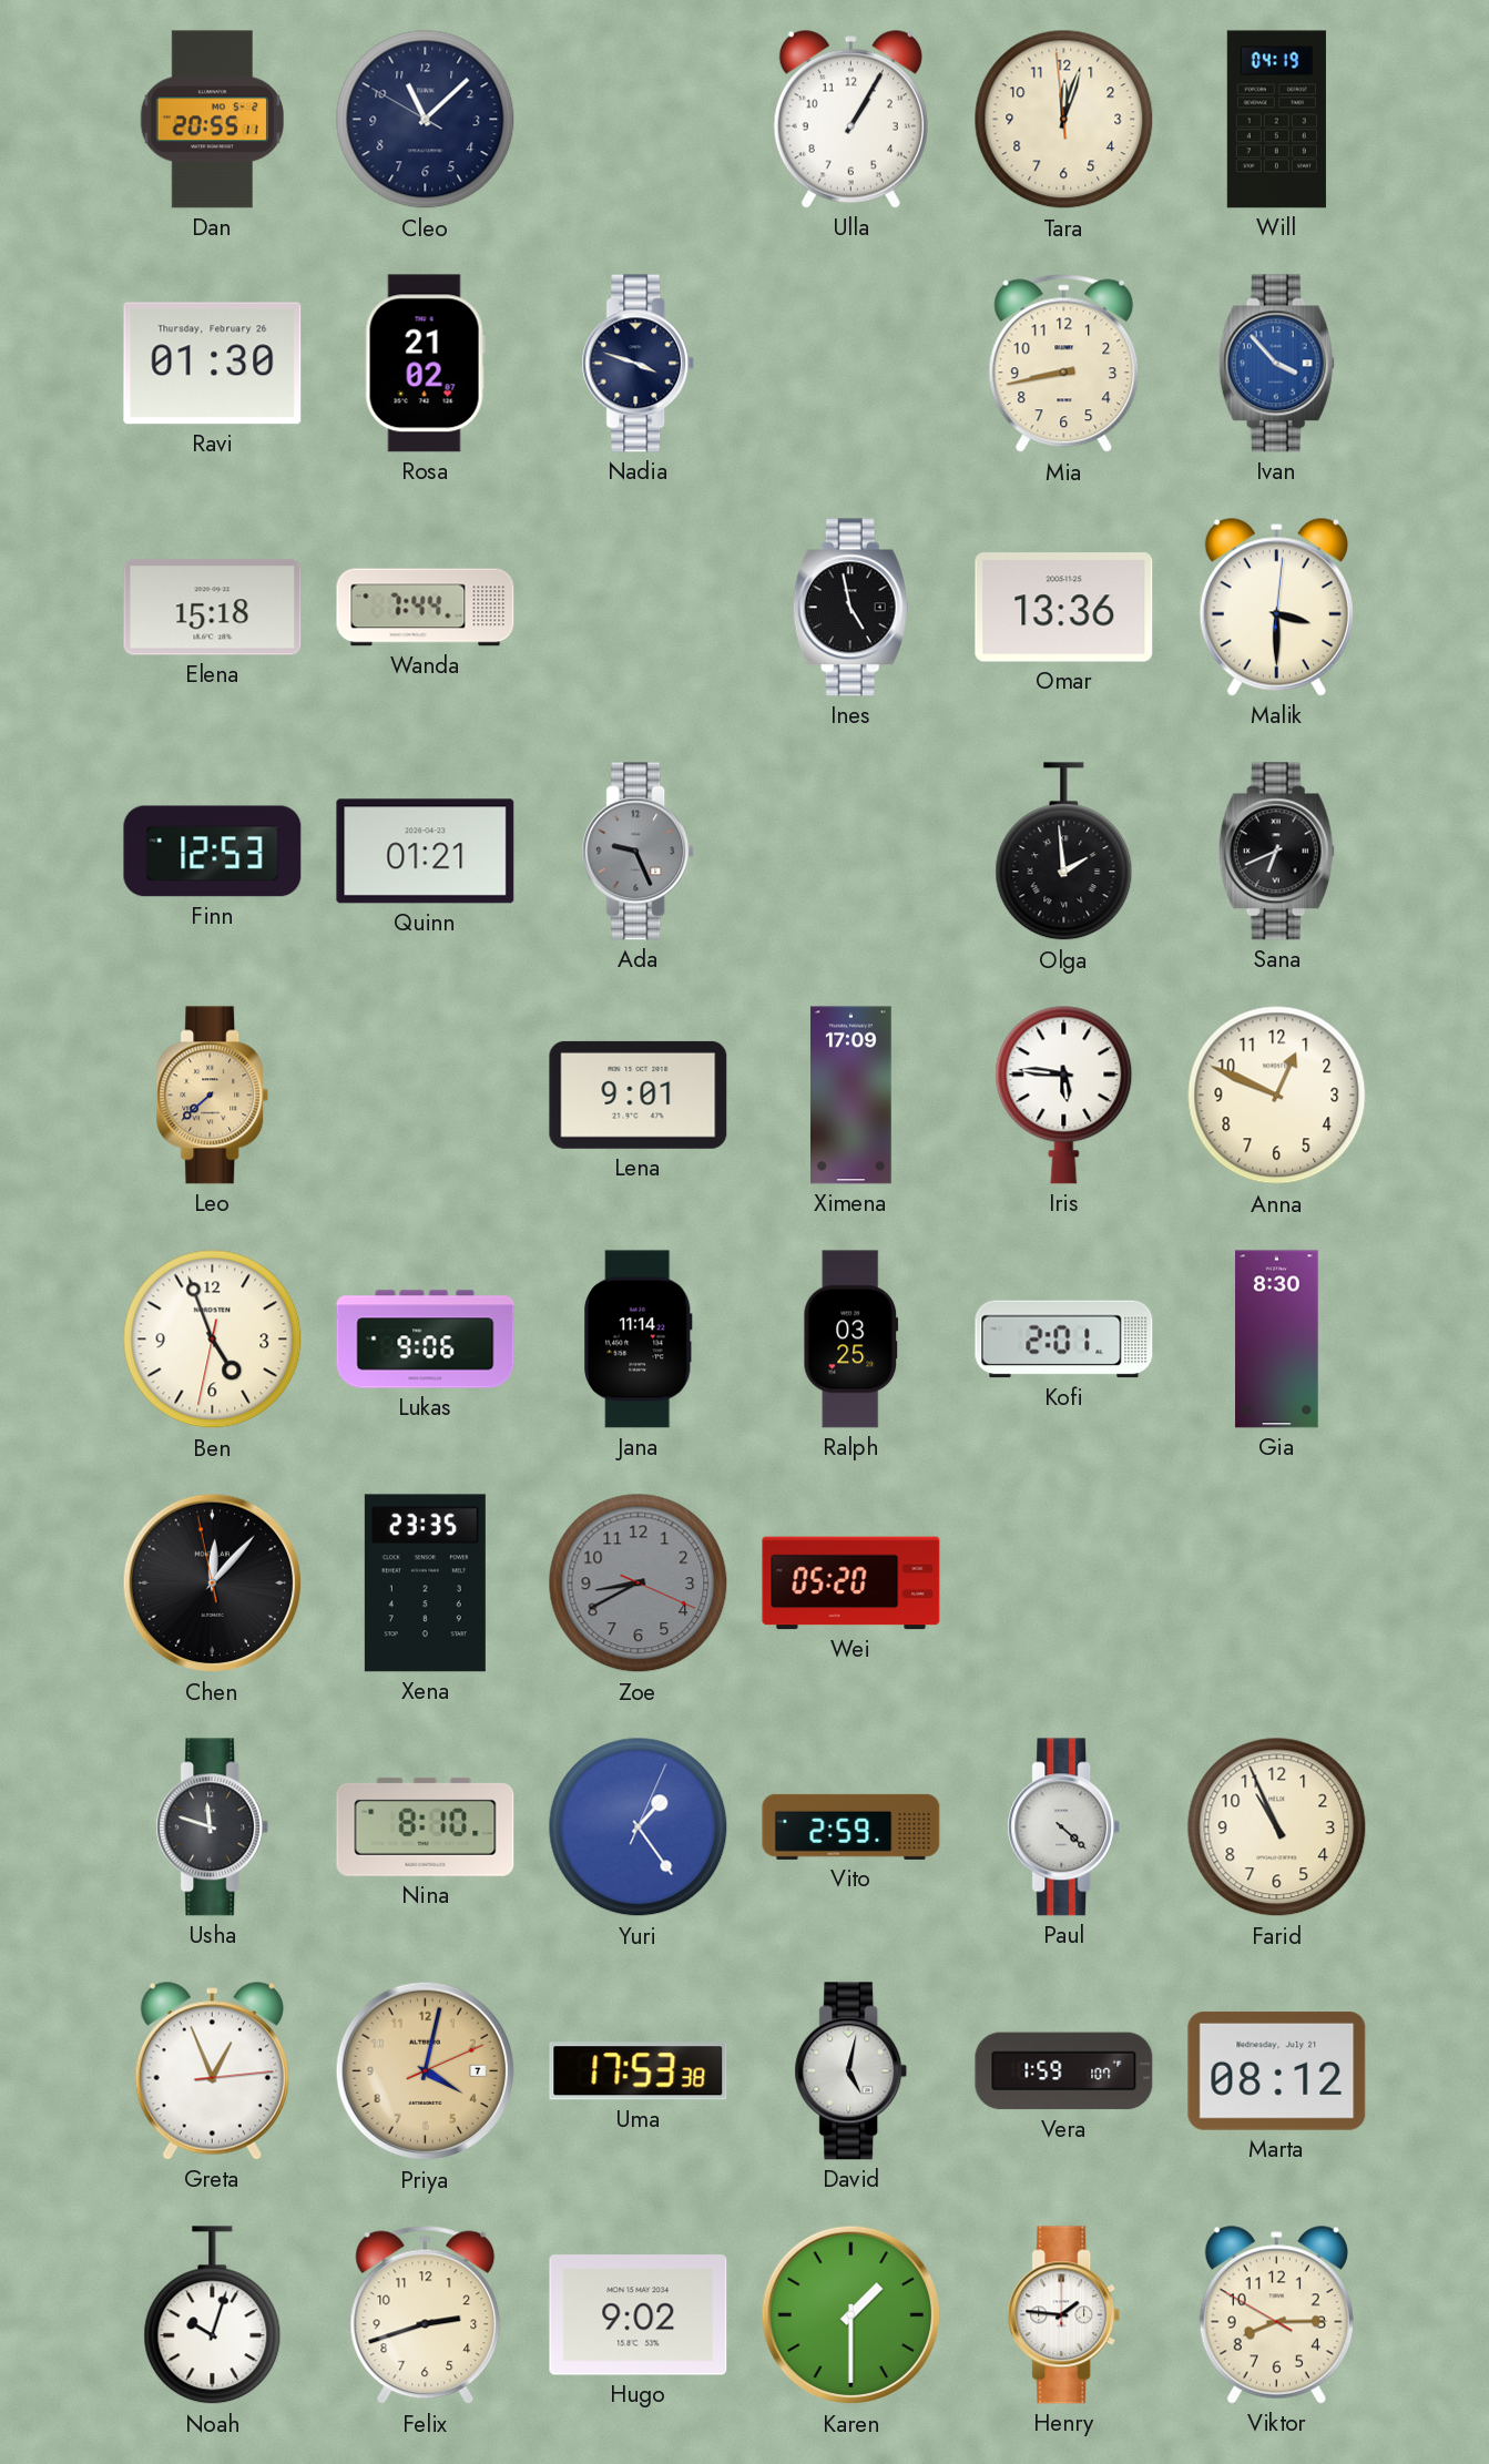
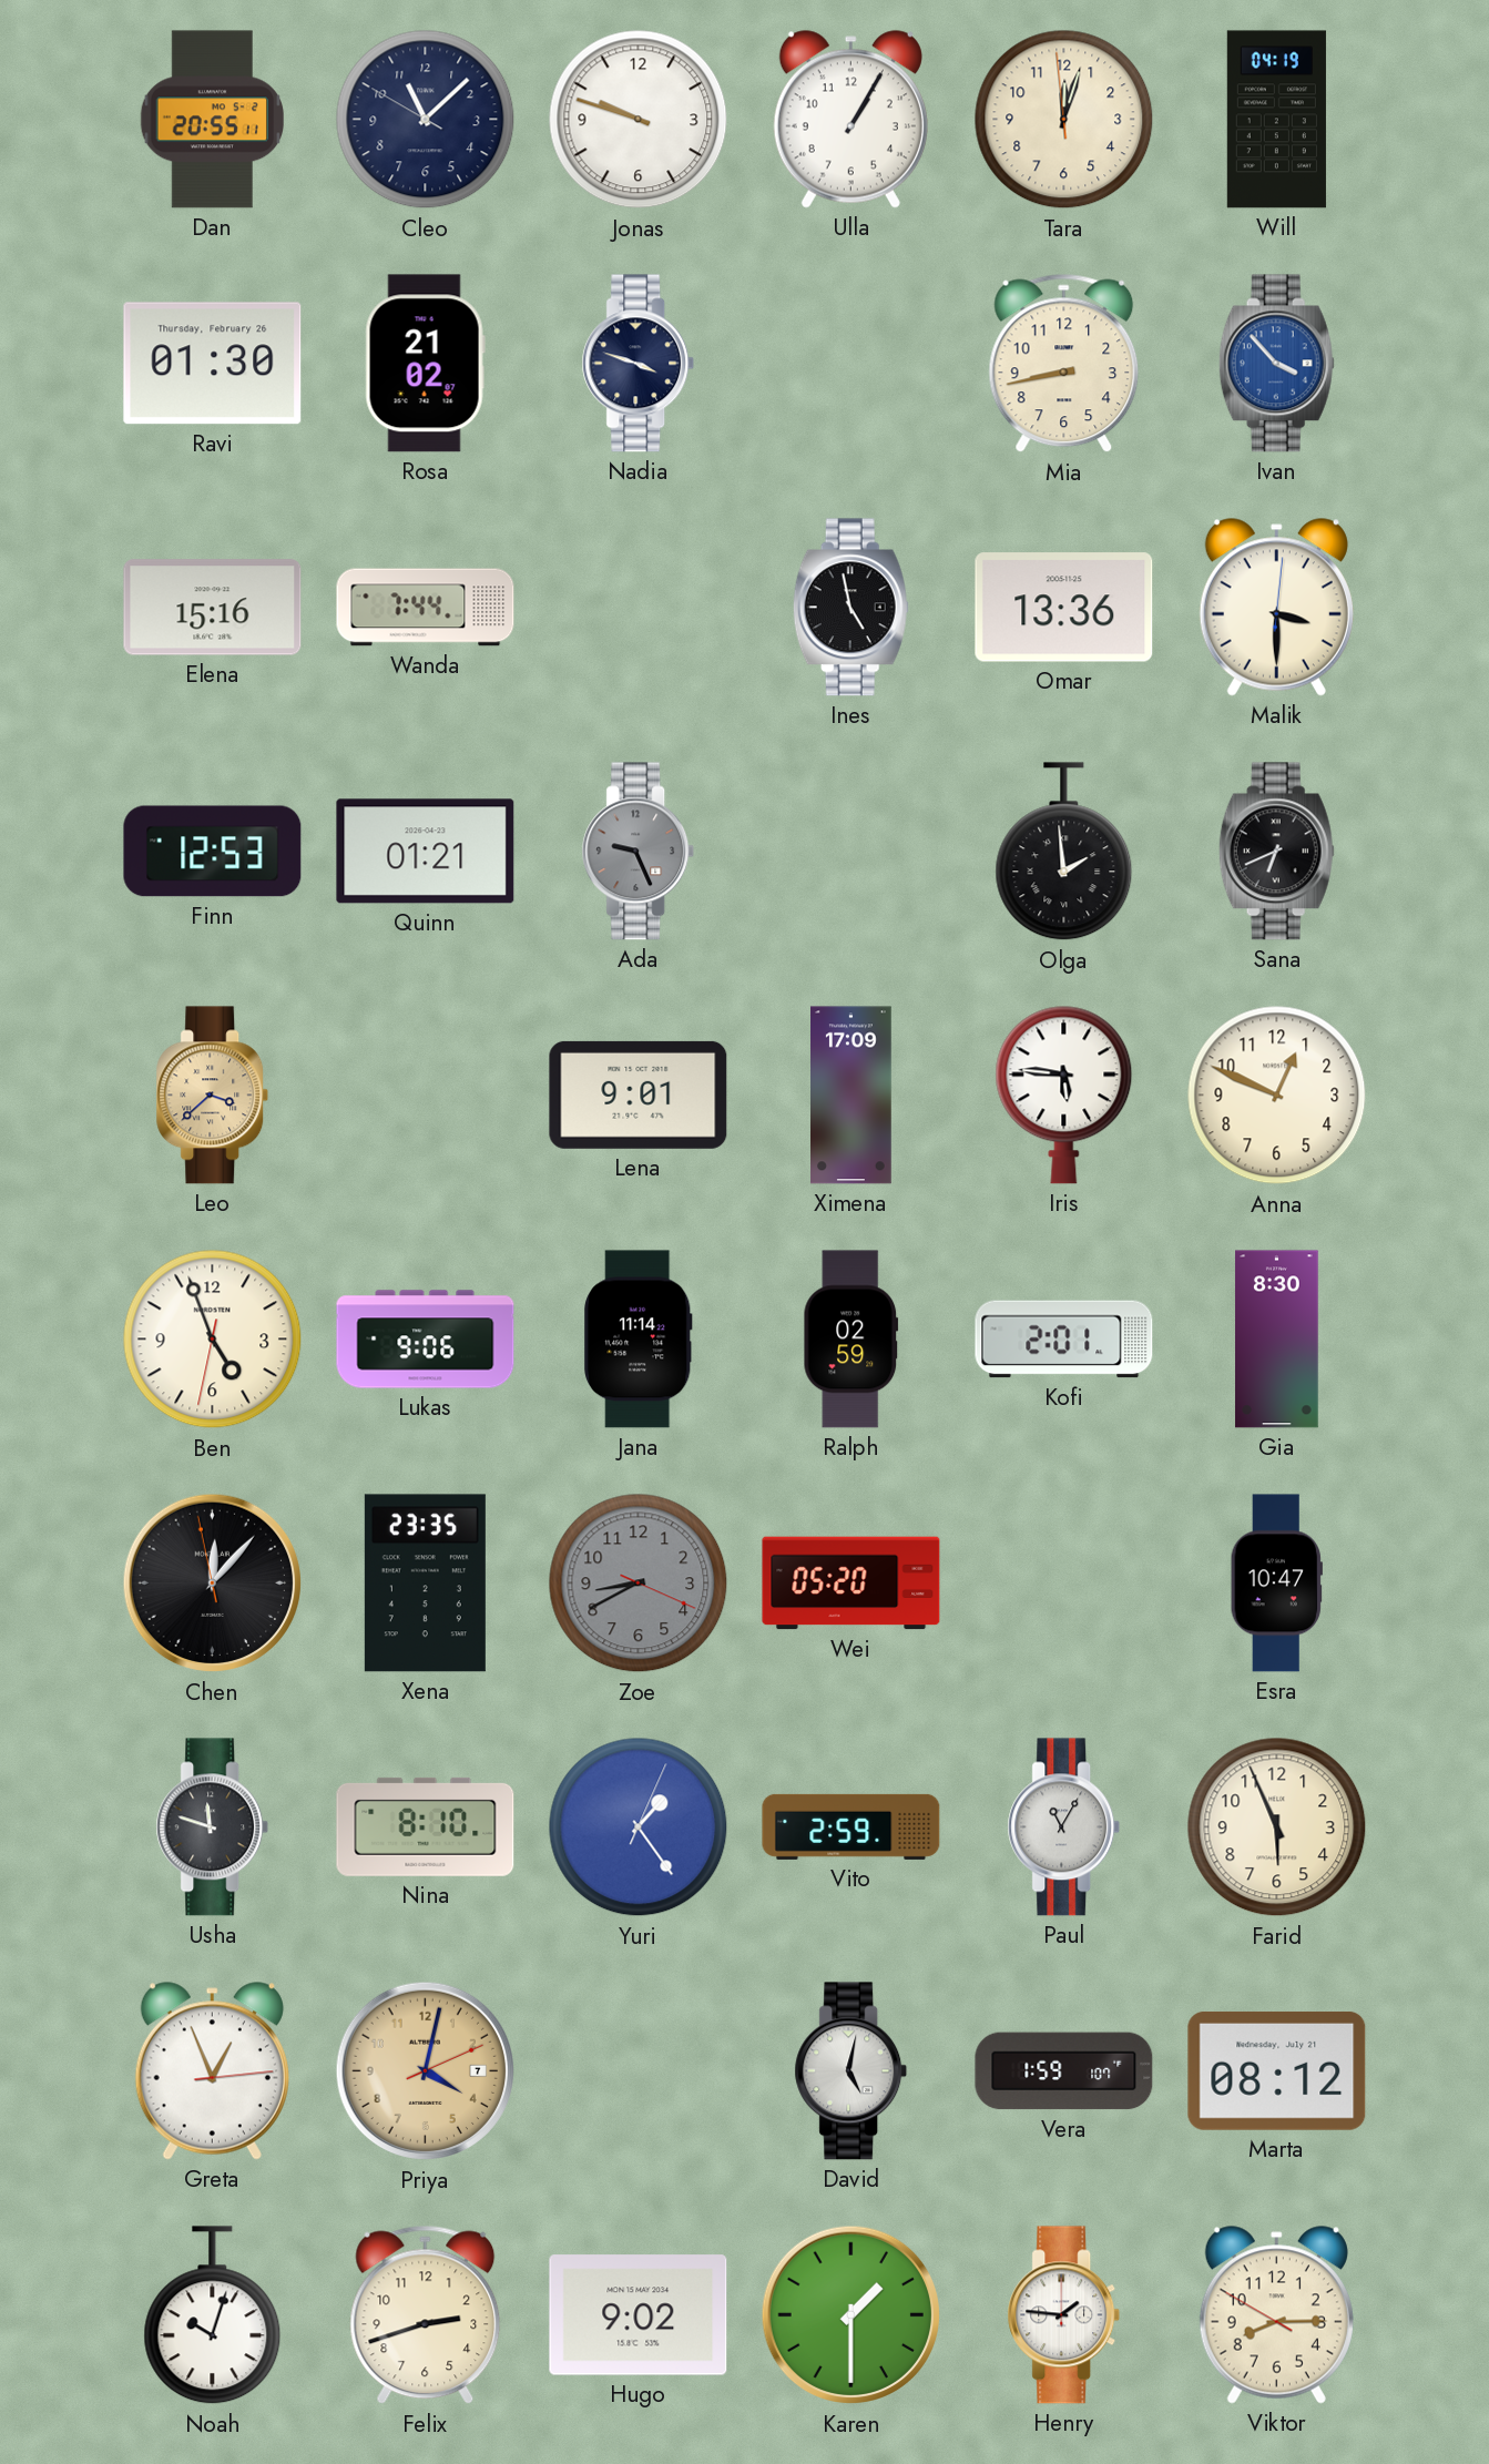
Jonas: none -> 9:48 (639, 120)
Elena: 15:18 -> 15:16 (213, 608)
Leo: 7:38 -> 3:38 (213, 1096)
Ralph: 03:25 -> 02:59 (851, 1340)
Esra: none -> 10:47 (1276, 1584)
Paul: 4:22 -> 11:05 (1064, 1827)
Farid: 10:56 -> 5:56 (1277, 1827)
Uma: 17:53 -> none (639, 2071)
